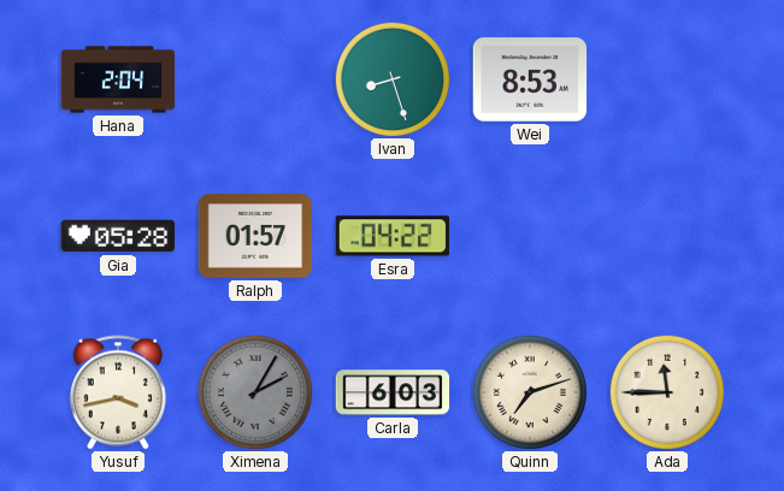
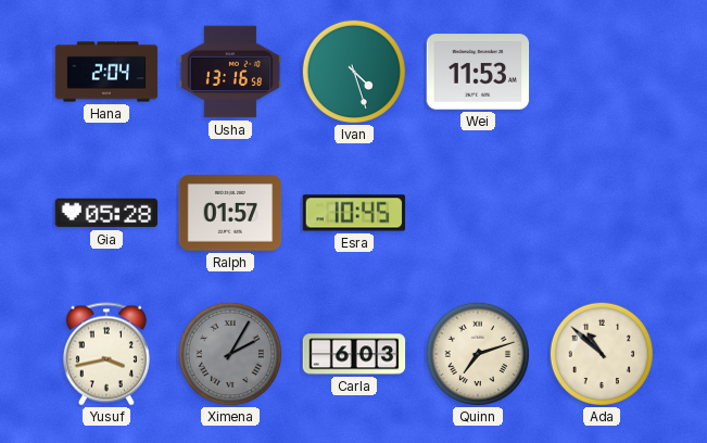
Usha: none -> 13:16 (230, 72)
Ivan: 8:27 -> 4:27 (353, 71)
Wei: 8:53 -> 11:53 (478, 72)
Esra: 04:22 -> 10:45 (354, 213)
Ada: 11:45 -> 10:52 (601, 353)
